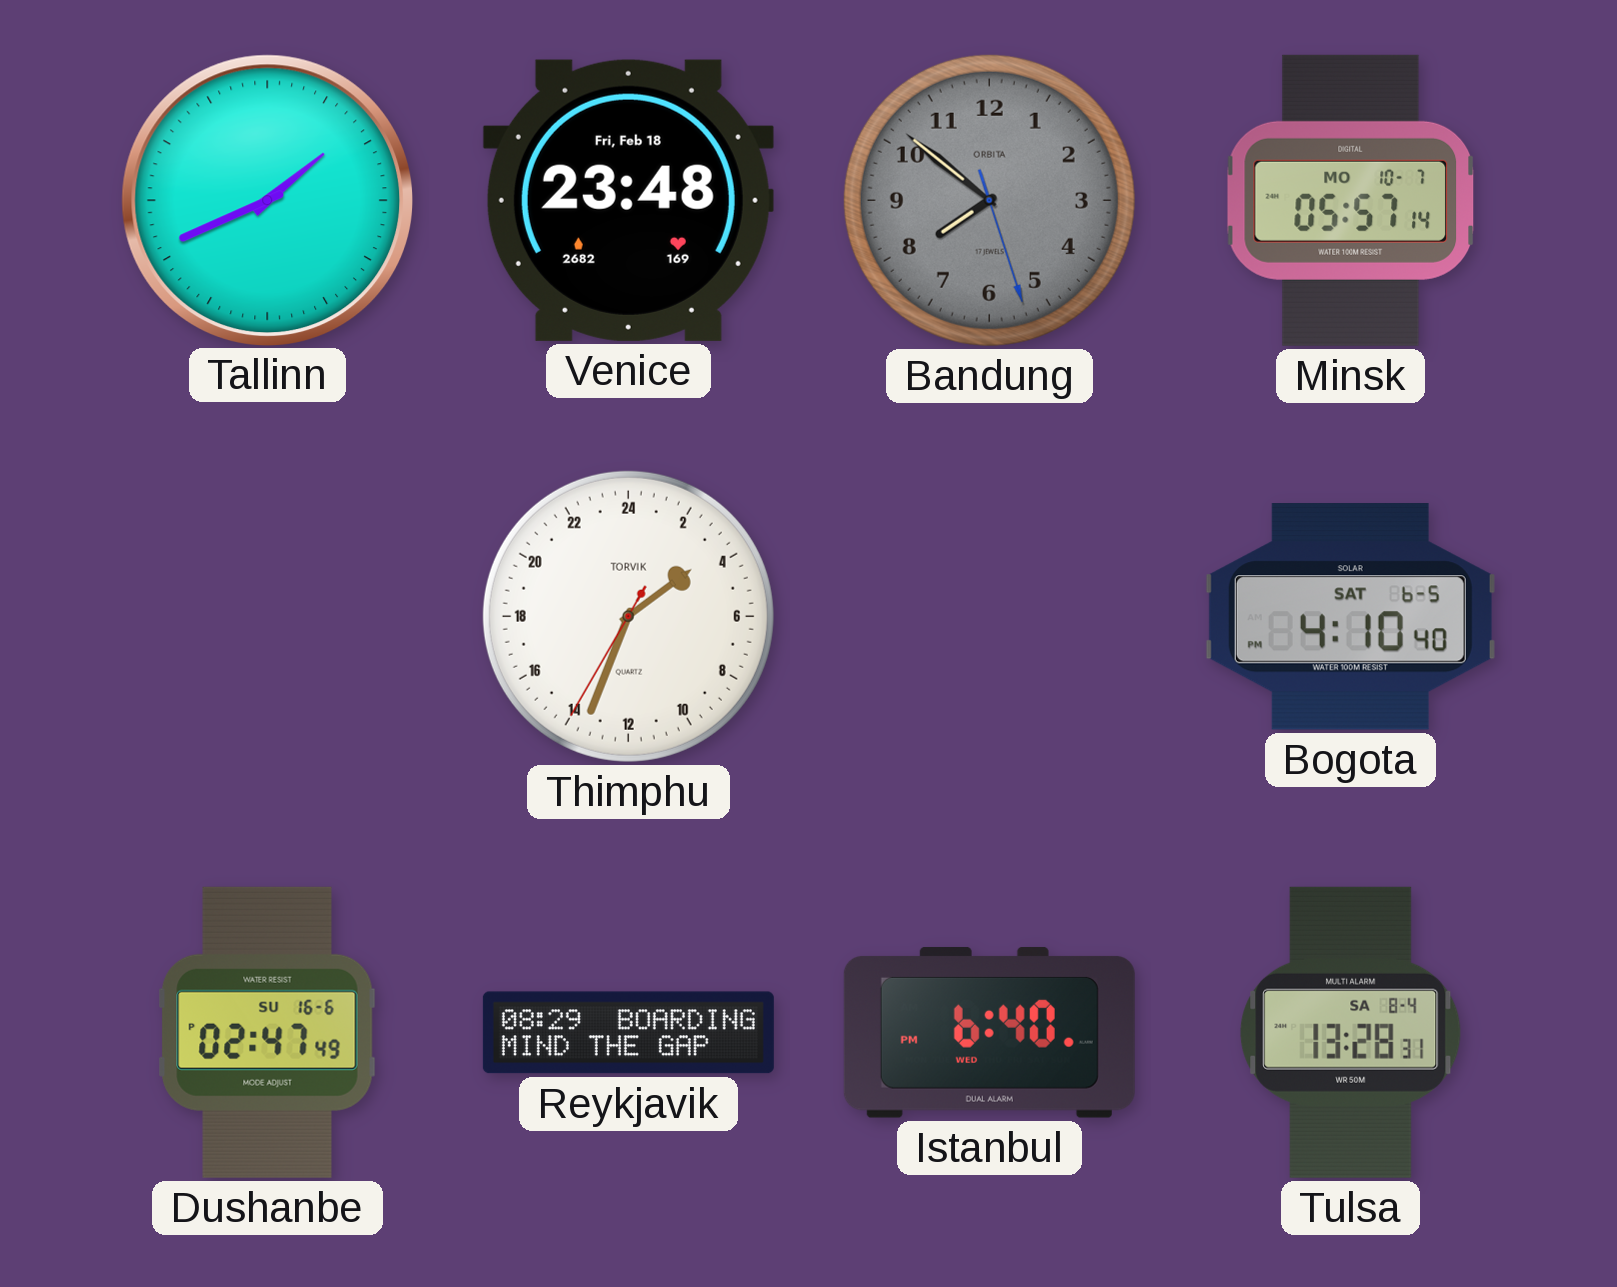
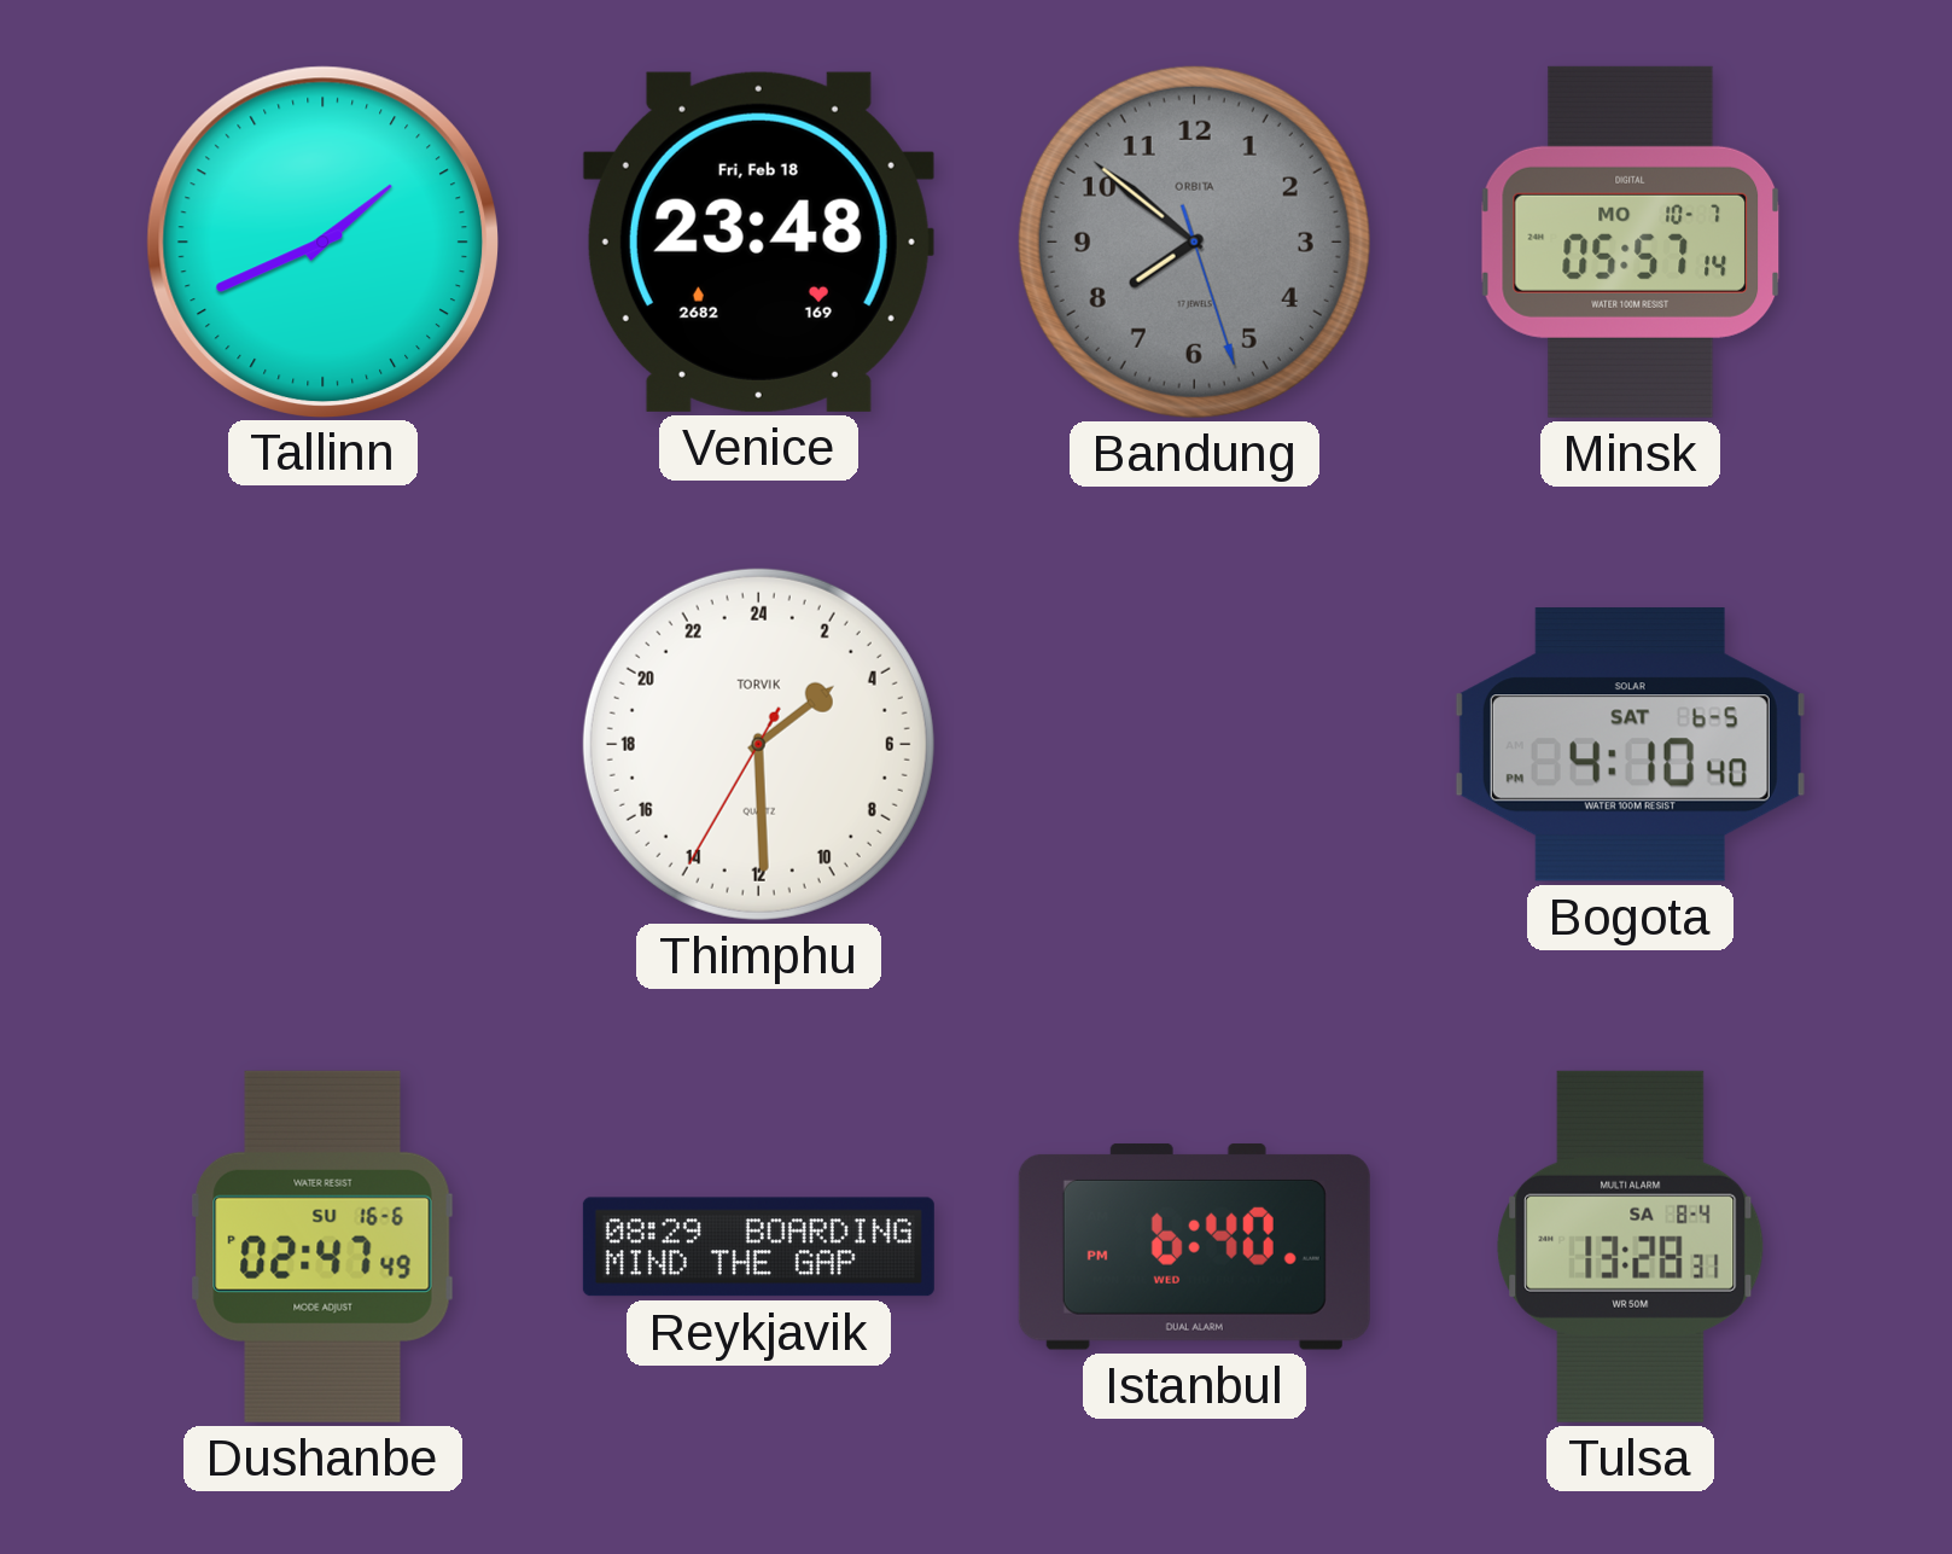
Thimphu: 3:33 -> 3:29 (758, 744)
